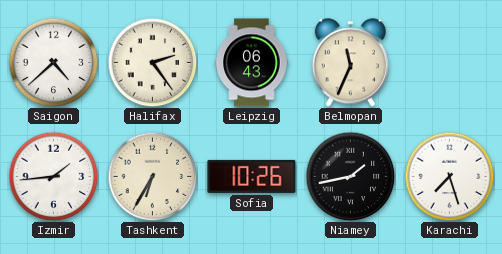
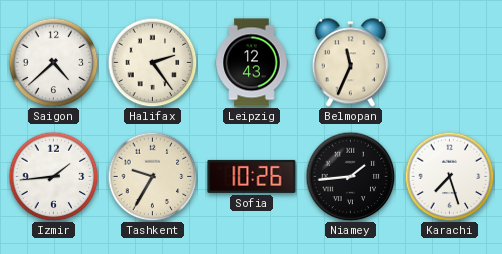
Leipzig: 06:43 -> 12:43 (252, 63)
Tashkent: 6:35 -> 9:35 (152, 176)
Niamey: 1:43 -> 1:44 (350, 176)
